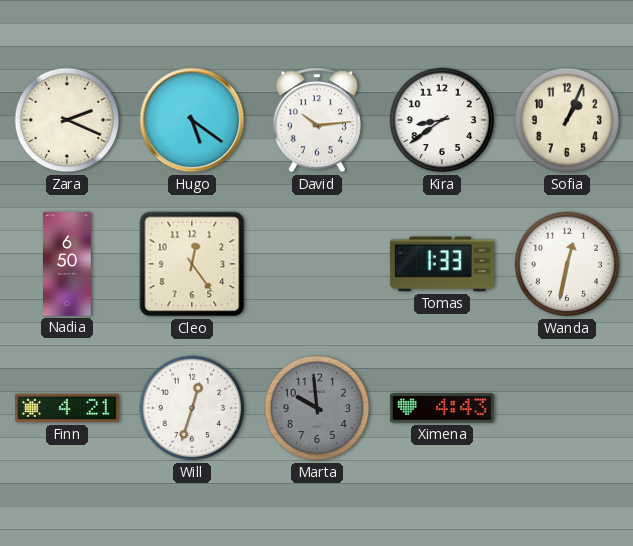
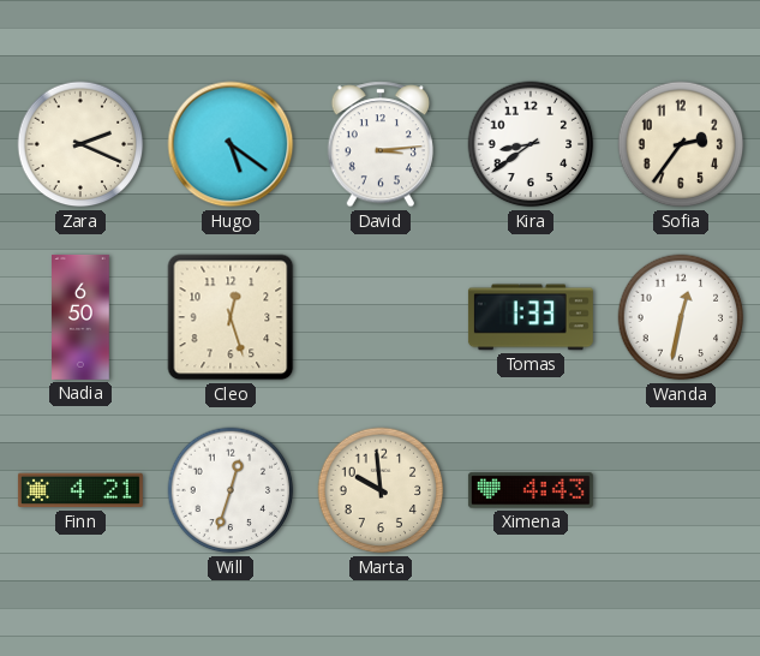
David: 10:14 -> 3:14 (379, 144)
Sofia: 1:04 -> 2:36 (681, 144)
Cleo: 12:24 -> 12:27 (231, 317)
Marta dial: grey -> cream (381, 490)
